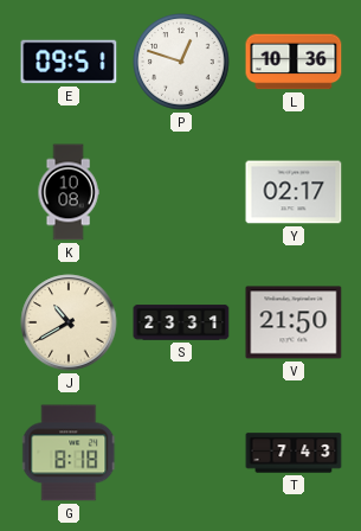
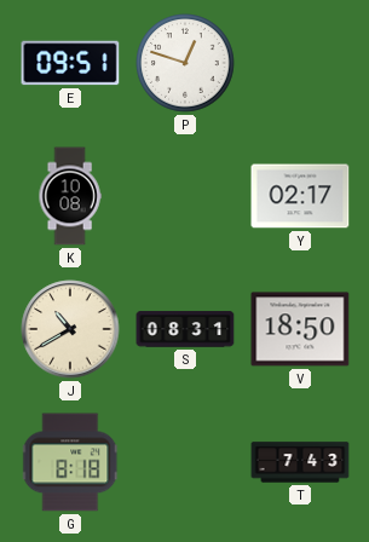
L: 10:36 -> none (294, 62)
S: 23:31 -> 08:31 (185, 329)
V: 21:50 -> 18:50 (300, 329)
